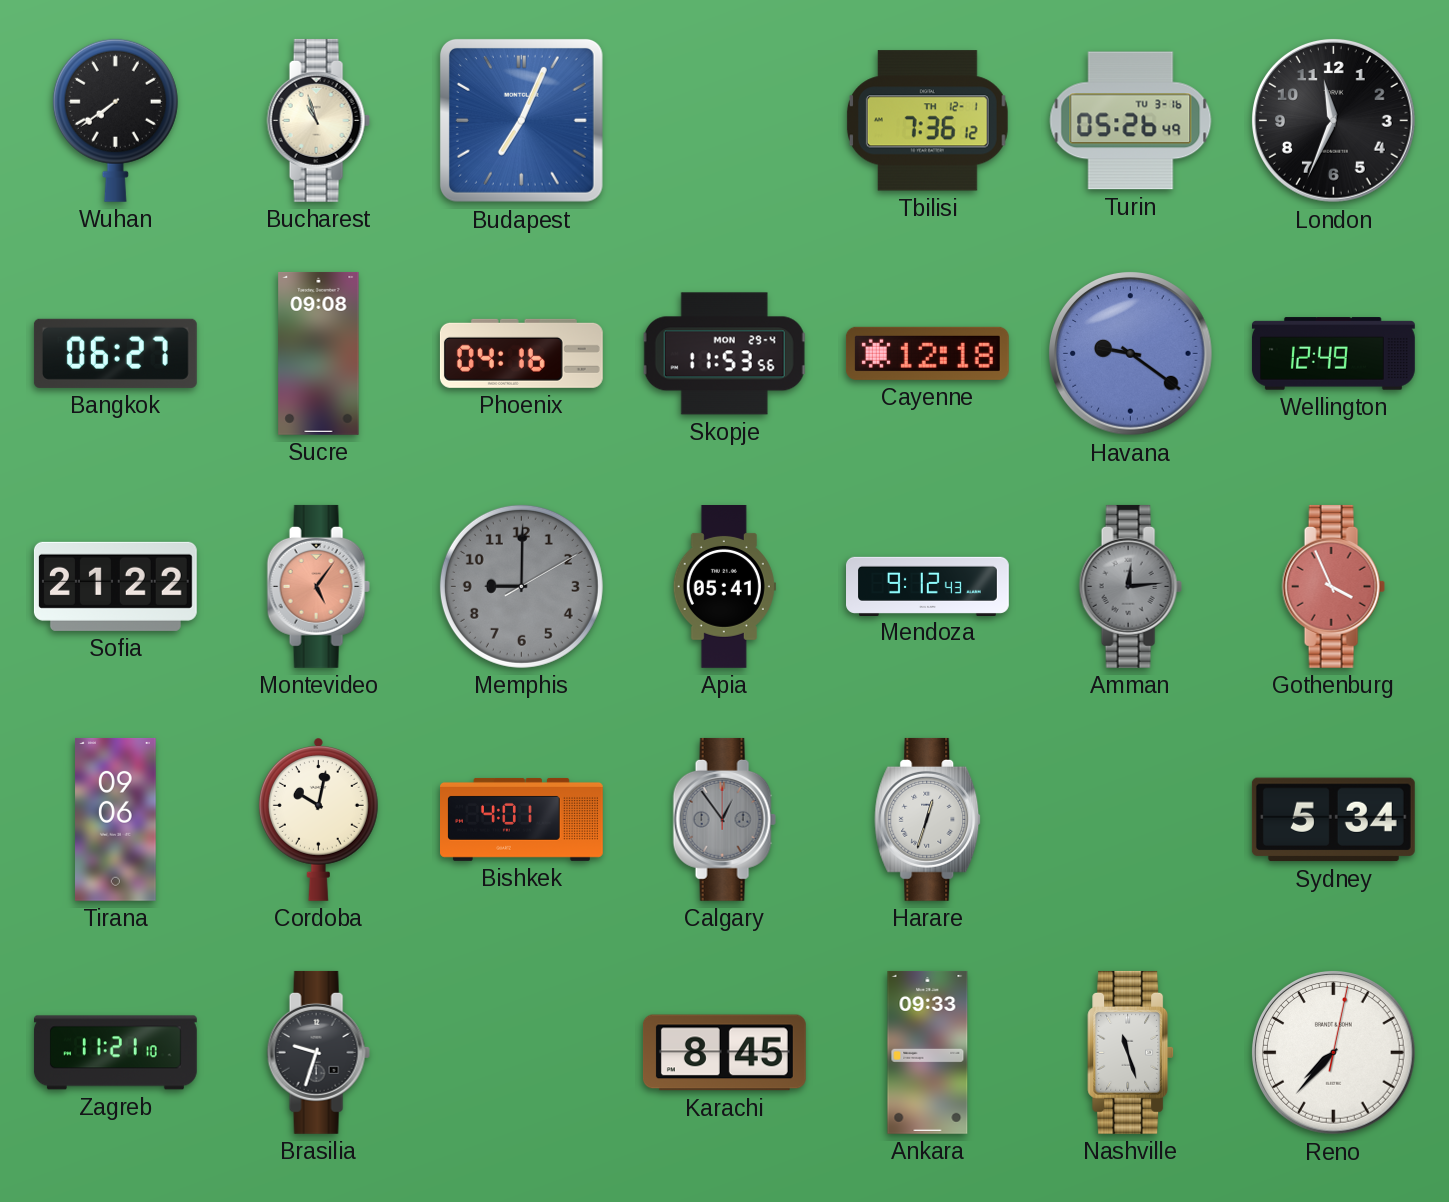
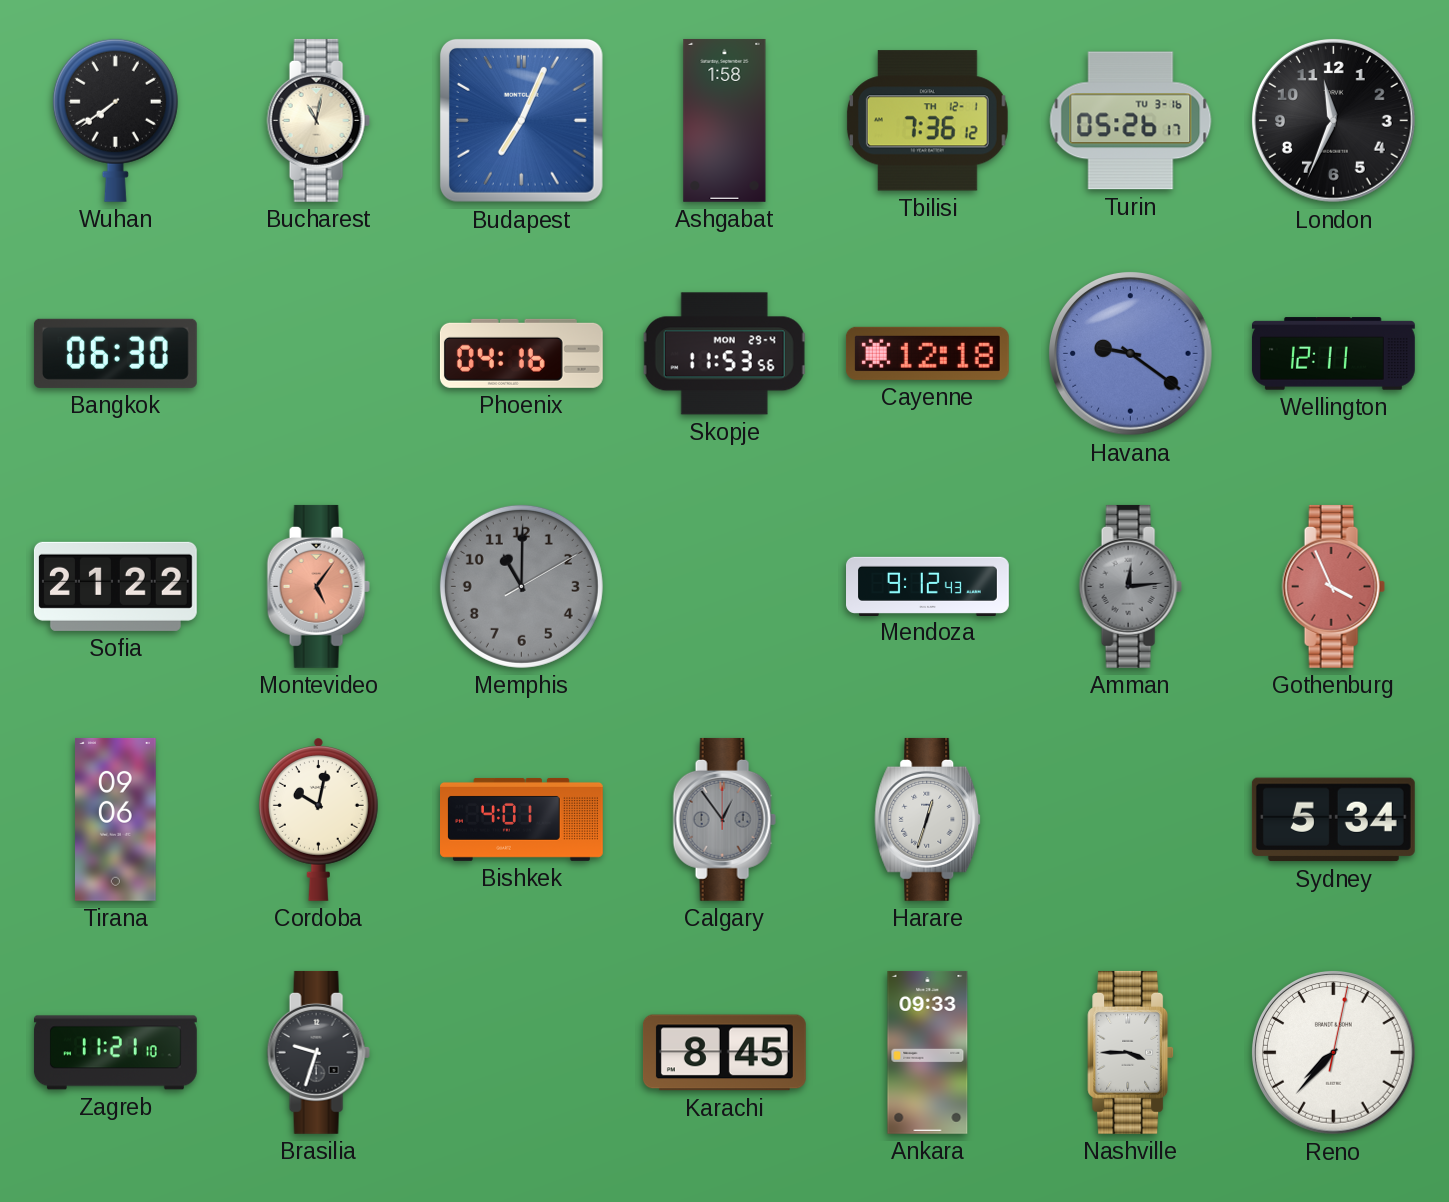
Bucharest: 10:57 -> 11:02 (318, 120)
Ashgabat: none -> 1:58 (725, 120)
Turin: 05:26:49 -> 05:26:17 (1131, 121)
Bangkok: 06:27 -> 06:30 (115, 353)
Sucre: 09:08 -> none (319, 353)
Wellington: 12:49 -> 12:11 (1333, 354)
Memphis: 9:00 -> 11:00 (521, 586)
Apia: 05:41 -> none (724, 587)
Nashville: 11:27 -> 3:45 (1131, 1052)
